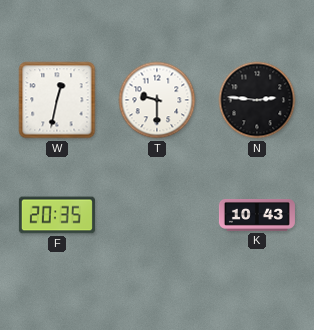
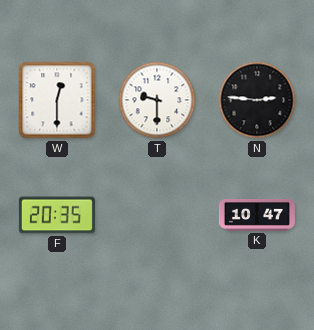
W: 12:32 -> 12:30 (57, 100)
K: 10:43 -> 10:47 (257, 216)
